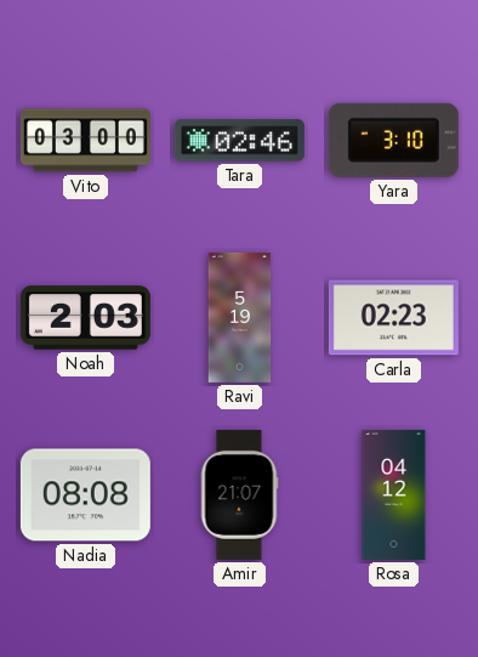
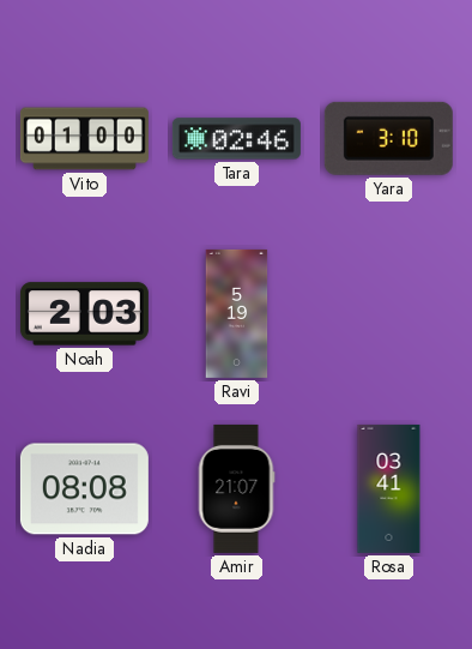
Vito: 03:00 -> 01:00 (84, 139)
Carla: 02:23 -> none (393, 318)
Rosa: 04:12 -> 03:41 (389, 488)
